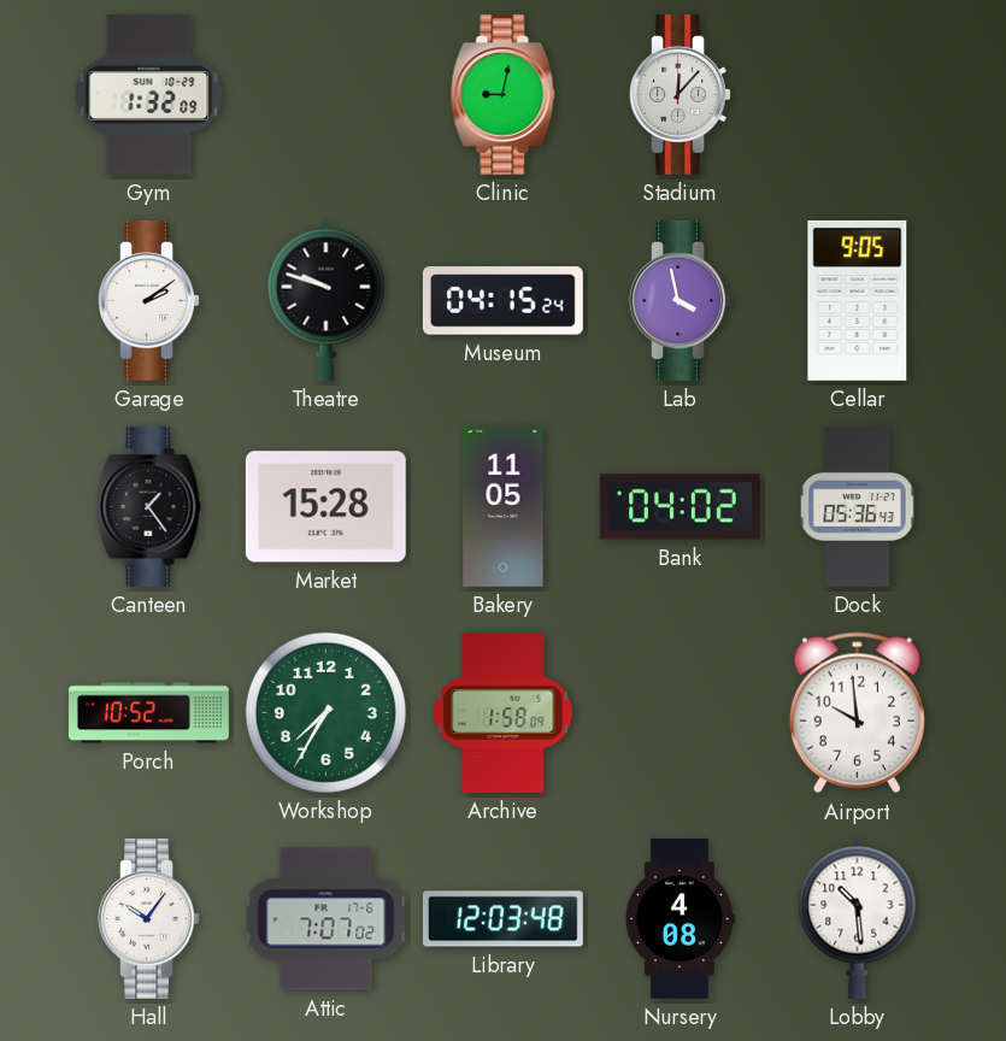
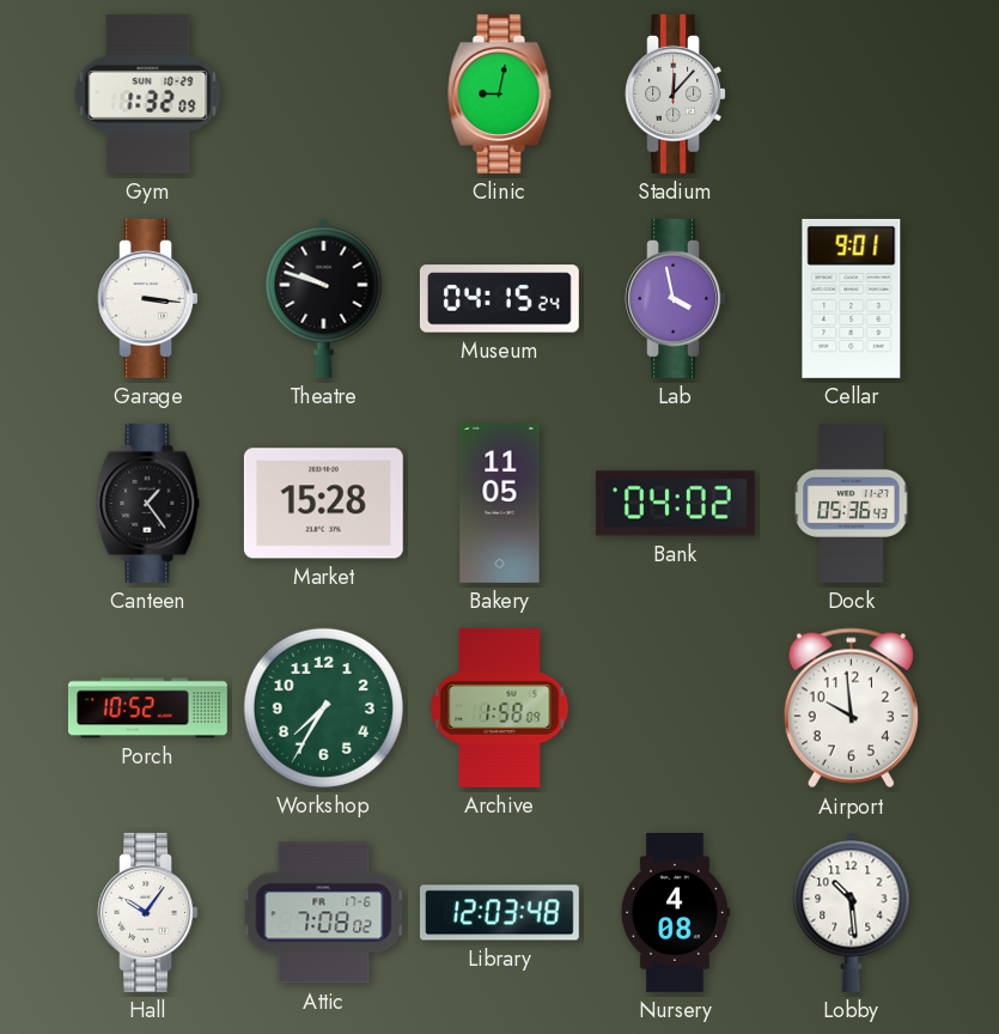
Garage: 2:09 -> 3:16 (147, 298)
Cellar: 9:05 -> 9:01 (852, 298)
Attic: 7:07 -> 7:08 (324, 913)
